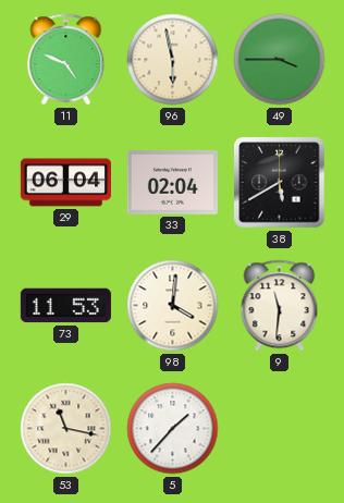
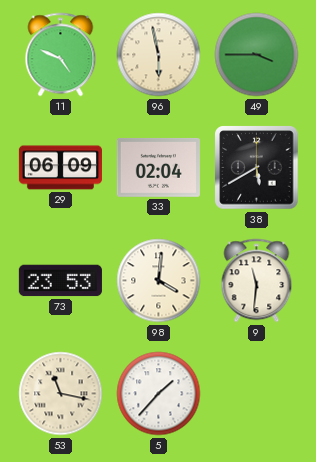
29: 06:04 -> 06:09 (60, 168)
73: 11:53 -> 23:53 (60, 281)
